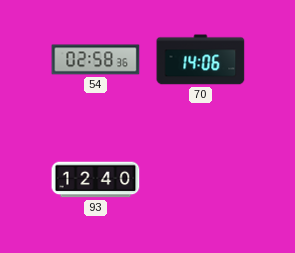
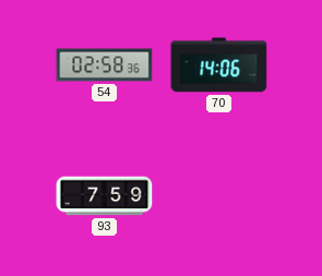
93: 12:40 -> 7:59 (105, 196)
